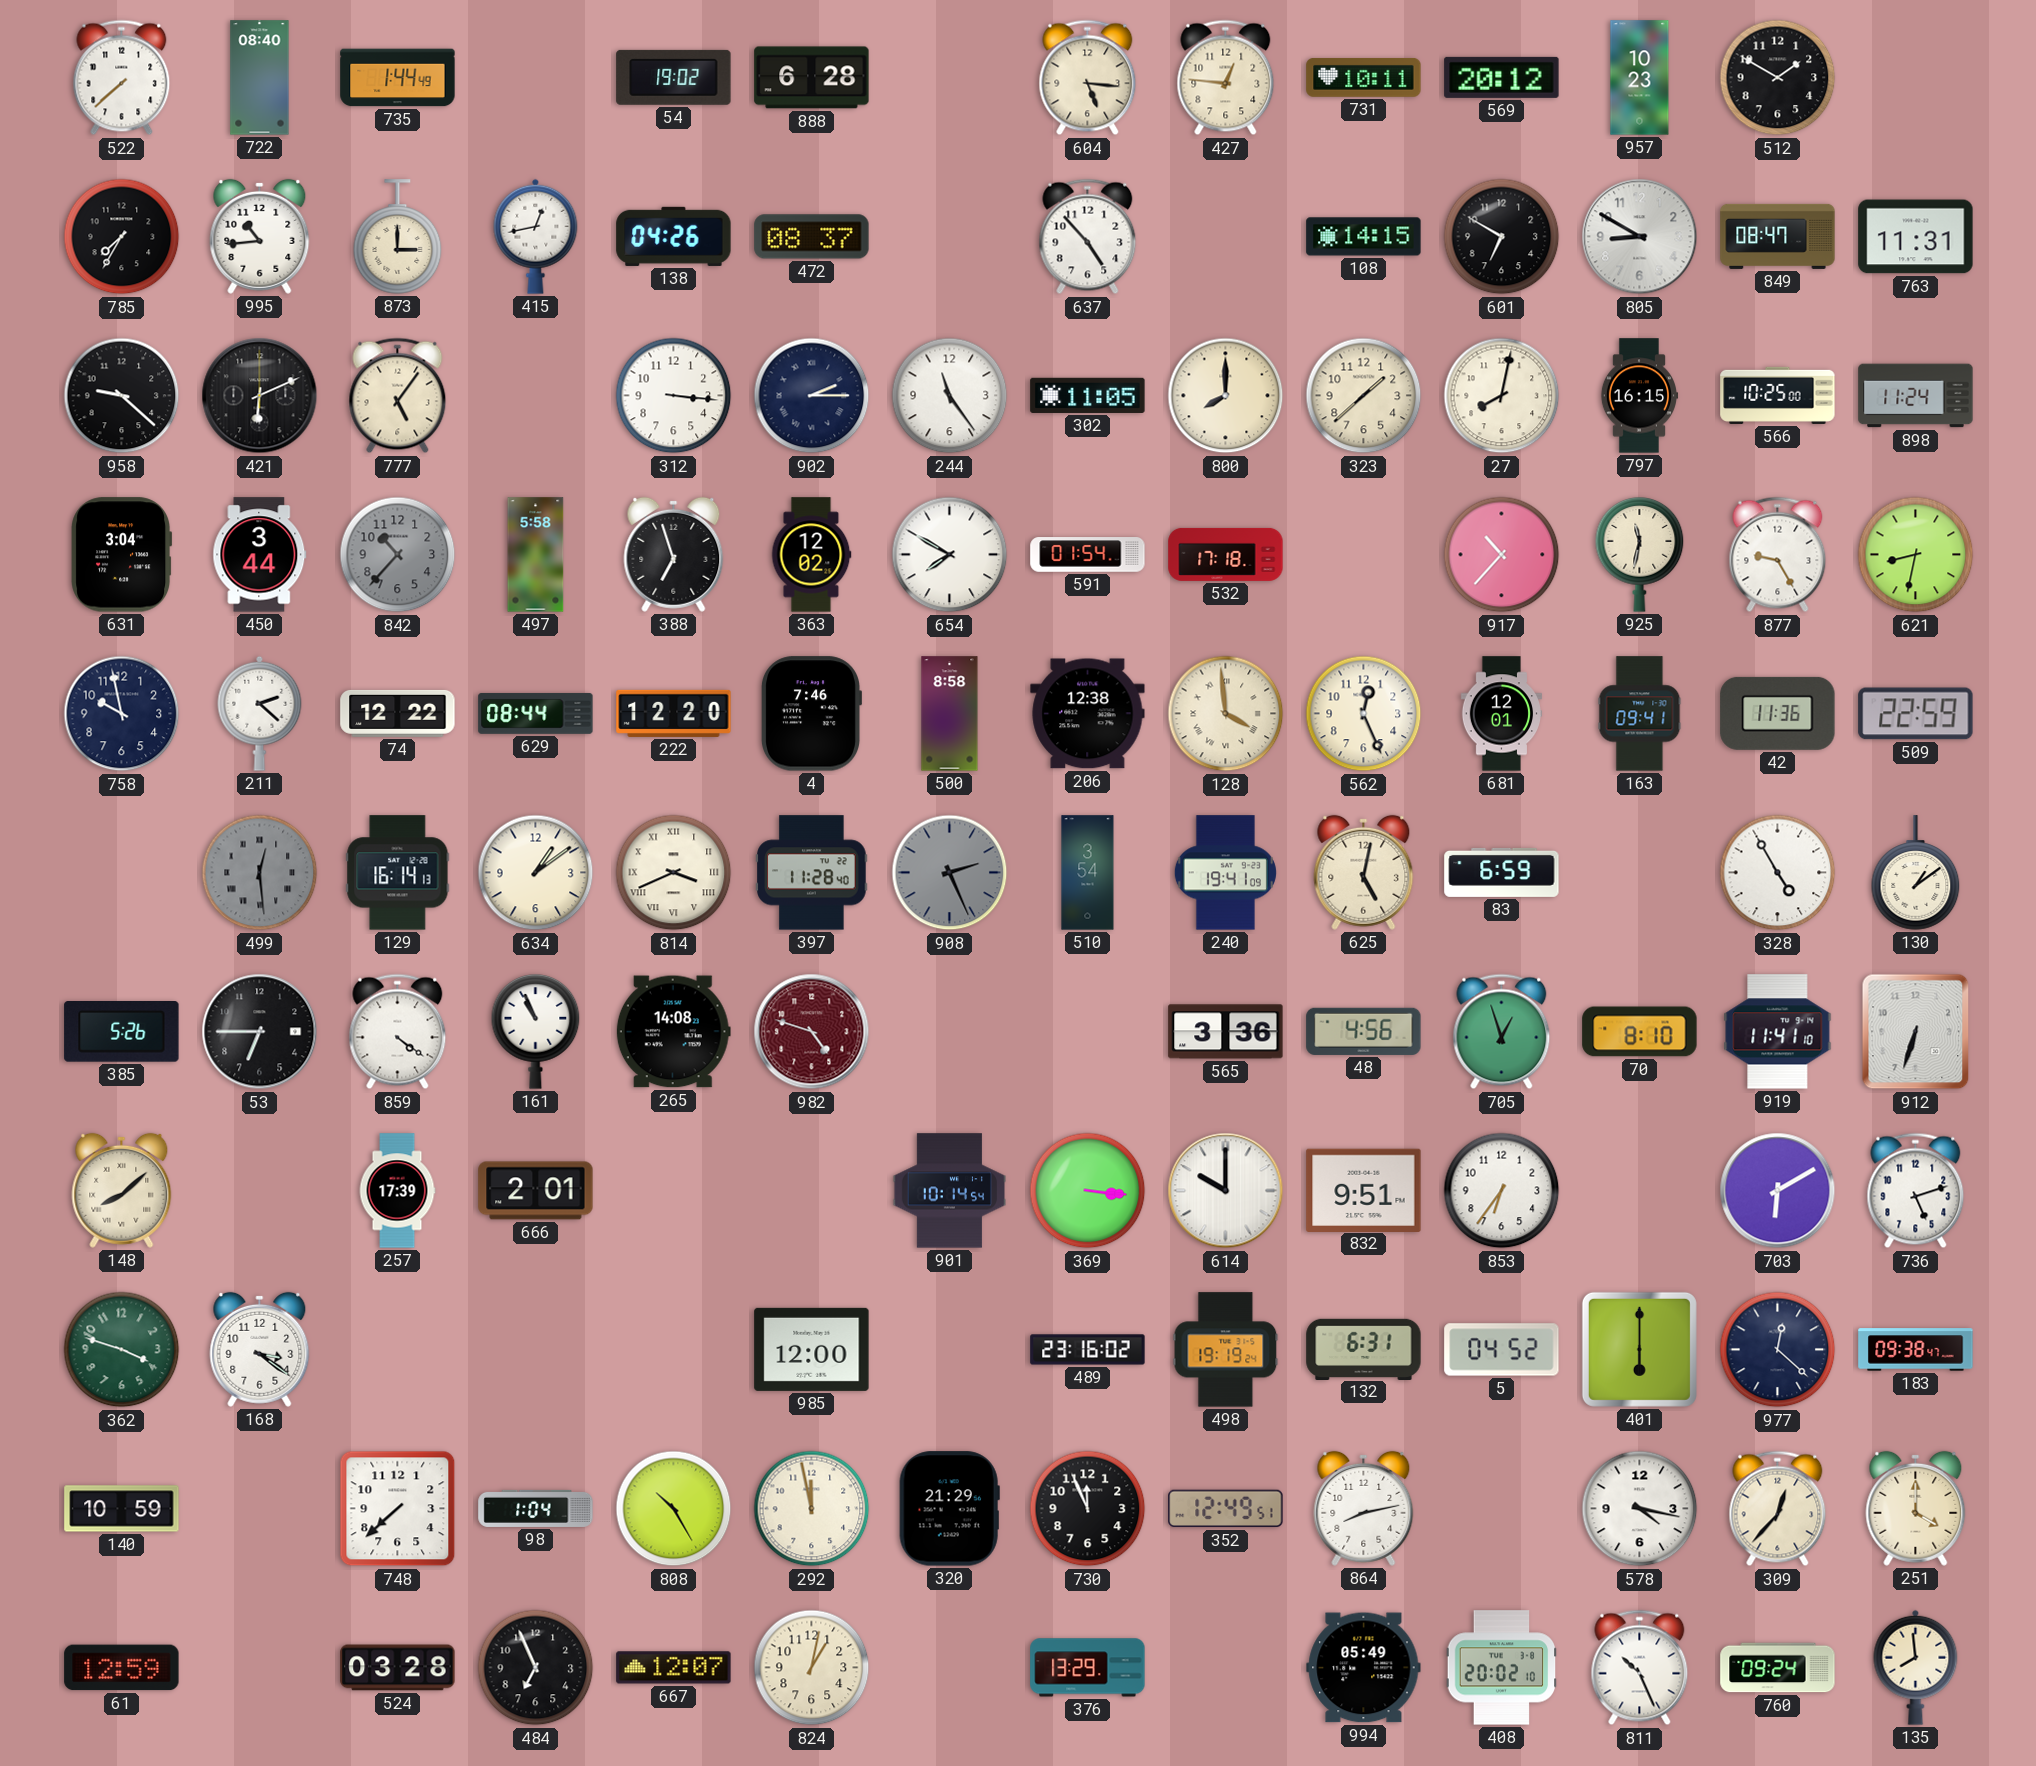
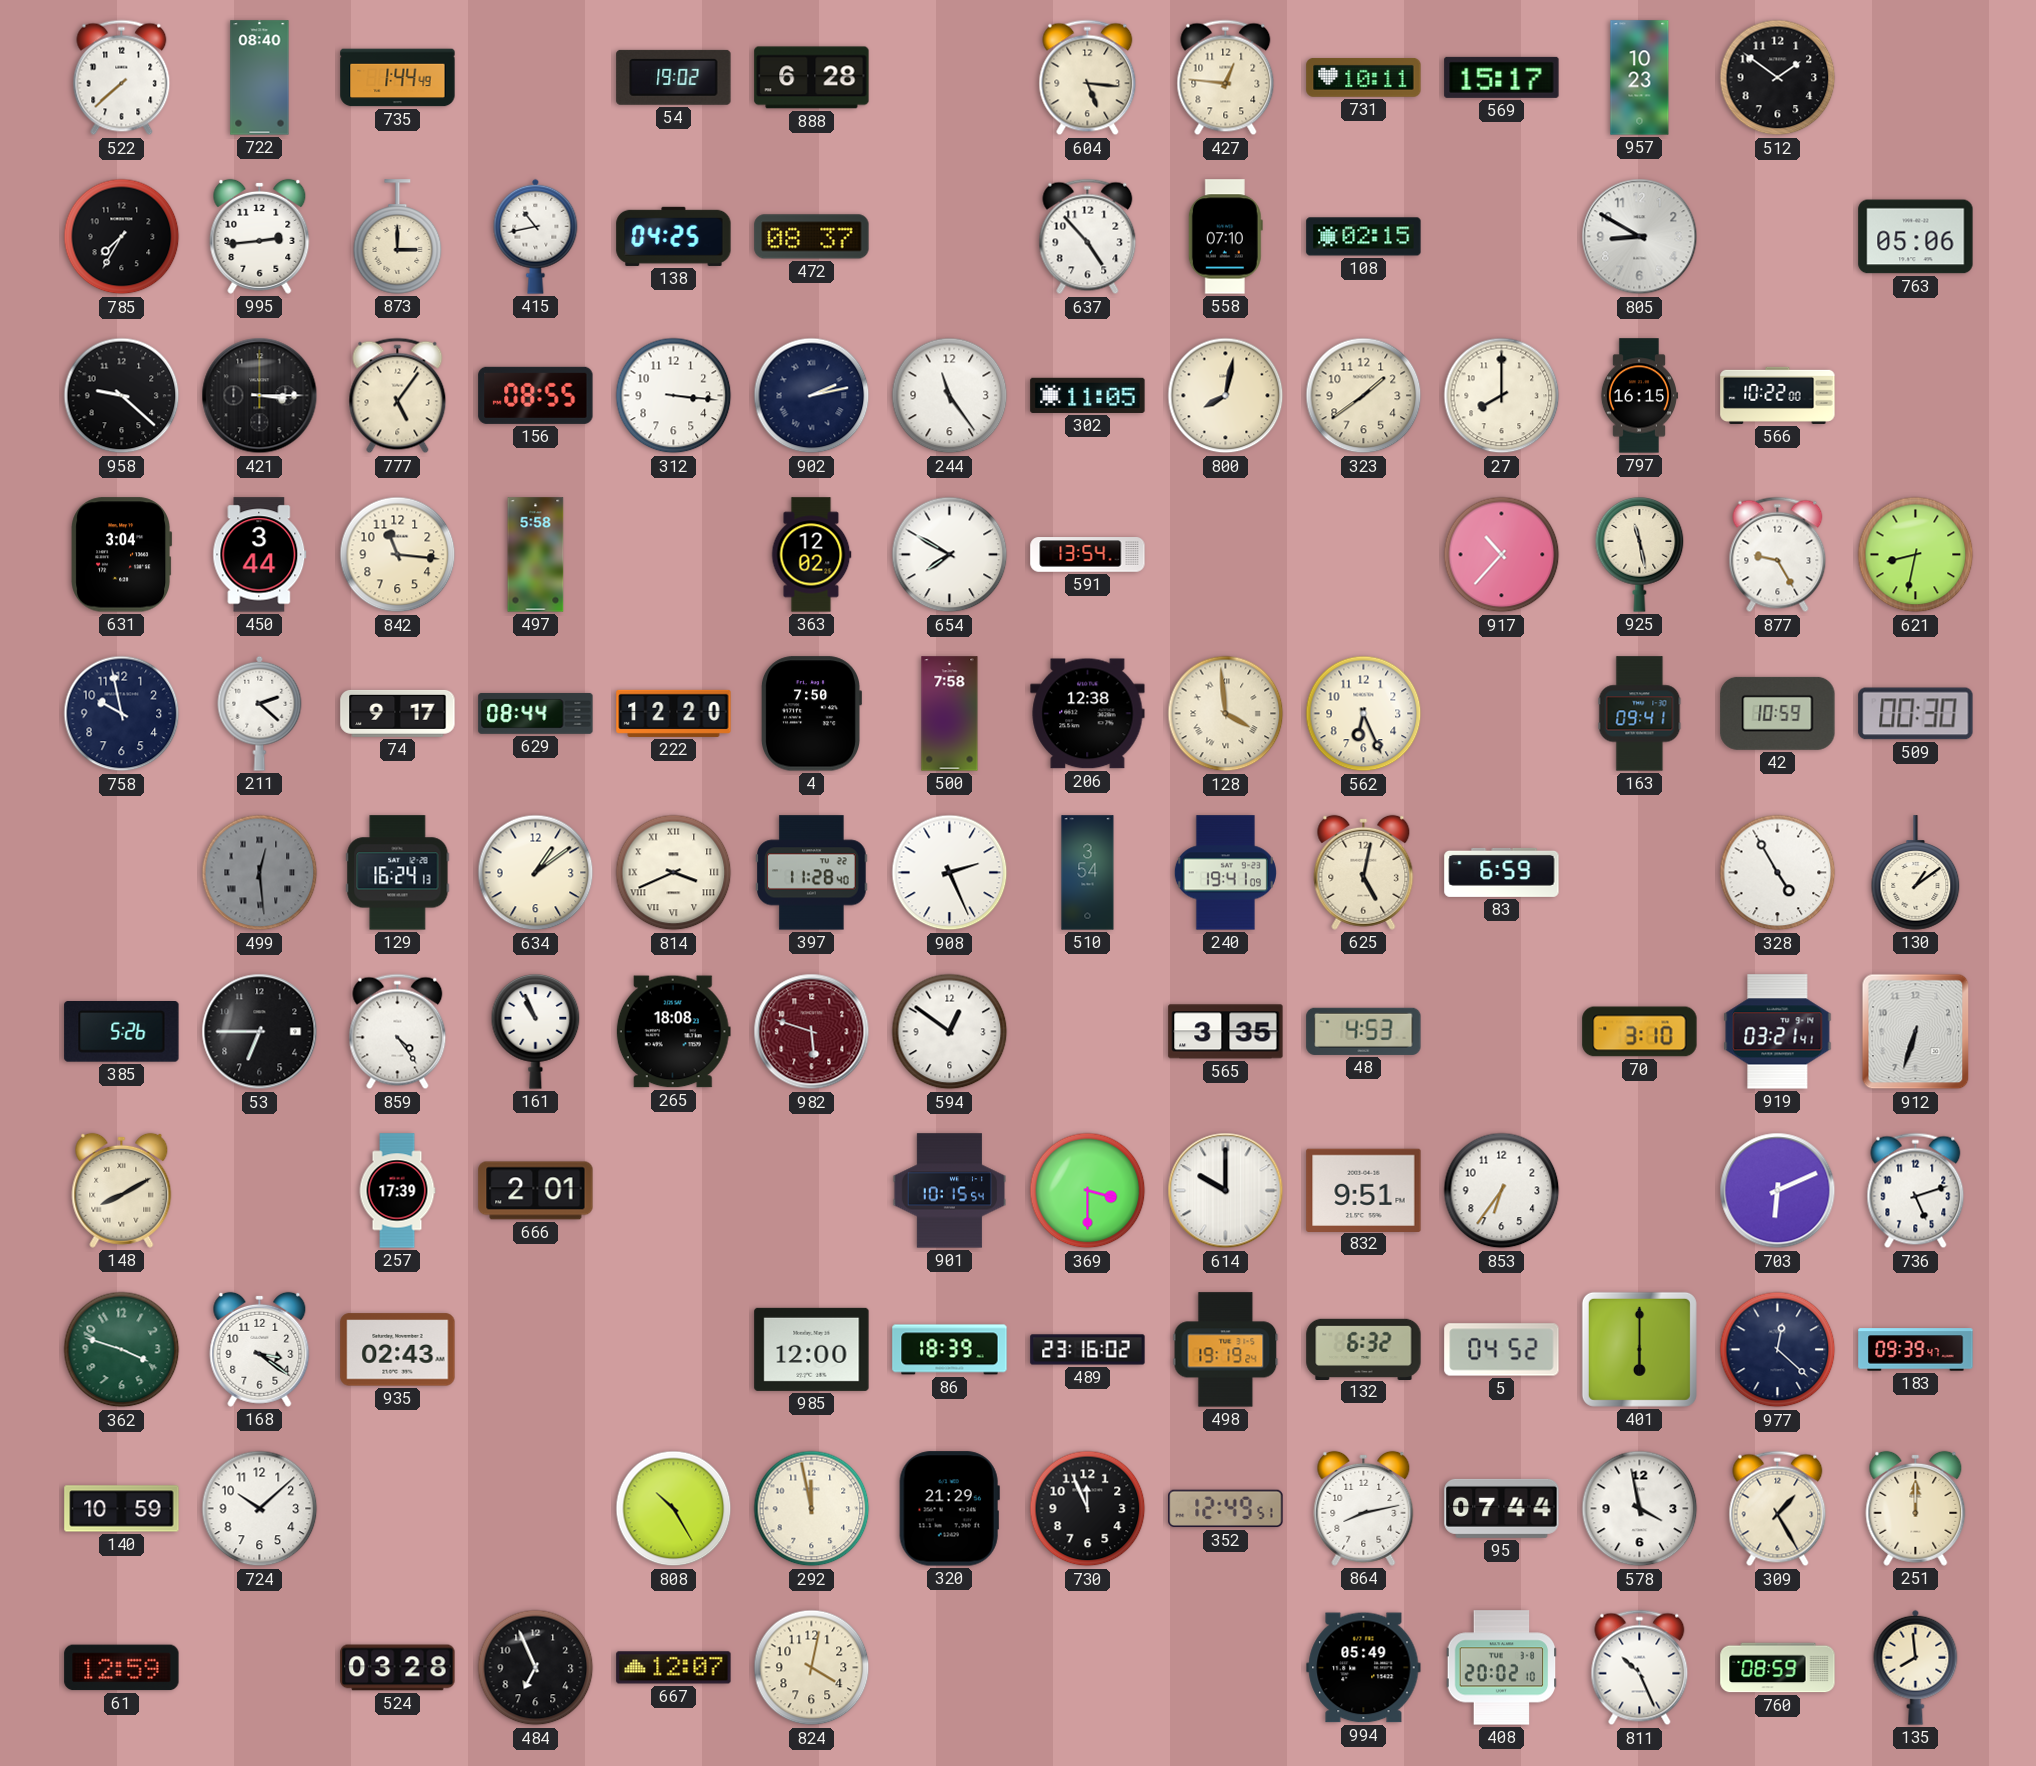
569: 20:12 -> 15:17 (1502, 77)
512: 1:50 -> 1:51 (1778, 78)
995: 10:44 -> 2:44 (260, 236)
415: 12:43 -> 10:43 (536, 236)
138: 04:26 -> 04:25 (674, 236)
558: none -> 07:10 (1225, 237)
108: 14:15 -> 02:15 (1364, 237)
601: 6:50 -> none (1502, 237)
849: 08:47 -> none (1778, 236)
763: 11:31 -> 05:06 (1916, 237)
421: 6:11 -> 3:15 (260, 396)
156: none -> 08:55 (536, 395)
902: 2:15 -> 2:13 (812, 396)
800: 8:00 -> 8:02 (1226, 396)
323: 1:38 -> 1:39 (1364, 396)
27: 8:02 -> 8:00 (1502, 396)
566: 10:25 -> 10:22 (1778, 395)
898: 11:24 -> none (1916, 396)
842: 10:37 -> 11:16 (398, 555)
842 dial: grey -> cream (398, 555)
388: 6:57 -> none (674, 554)
591: 01:54 -> 13:54 (1088, 555)
532: 17:18 -> none (1226, 554)
925: 11:32 -> 11:28 (1640, 555)
74: 12:22 -> 9:17 (398, 713)
4: 7:46 -> 7:50 (810, 714)
500: 8:58 -> 7:58 (950, 714)
562: 12:26 -> 6:26 (1364, 714)
681: 12:01 -> none (1502, 714)
42: 11:36 -> 10:59 (1778, 713)
509: 22:59 -> 00:30 (1916, 714)
129: 16:14 -> 16:24 (398, 873)
908 dial: grey -> white (950, 873)
859: 4:21 -> 4:24 (398, 1032)
265: 14:08 -> 18:08 (673, 1032)
982: 4:48 -> 5:48 (812, 1032)
594: none -> 12:51 (950, 1032)
565: 3:36 -> 3:35 (1226, 1032)
48: 4:56 -> 4:53 (1364, 1031)
705: 12:57 -> none (1502, 1032)
70: 8:10 -> 3:10 (1640, 1032)
919: 11:41 -> 03:21 (1778, 1032)
148: 8:08 -> 8:10 (122, 1190)
901: 10:14 -> 10:15 (950, 1191)
369: 3:16 -> 3:30 (1088, 1191)
703: 6:10 -> 6:11 (1778, 1191)
935: none -> 02:43 (398, 1350)
86: none -> 18:39 (950, 1350)
132: 6:31 -> 6:32 (1364, 1349)
183: 09:38 -> 09:39 (1916, 1350)
724: none -> 10:08 (260, 1509)
748: 7:38 -> none (398, 1509)
98: 1:04 -> none (536, 1508)
95: none -> 07:44 (1502, 1508)
578: 4:17 -> 3:58 (1640, 1509)
309: 12:37 -> 1:25 (1778, 1509)
251: 4:00 -> 12:00 (1916, 1508)
824: 1:02 -> 4:02 (812, 1668)
376: 13:29 -> none (1088, 1668)
760: 09:24 -> 08:59 (1778, 1668)
